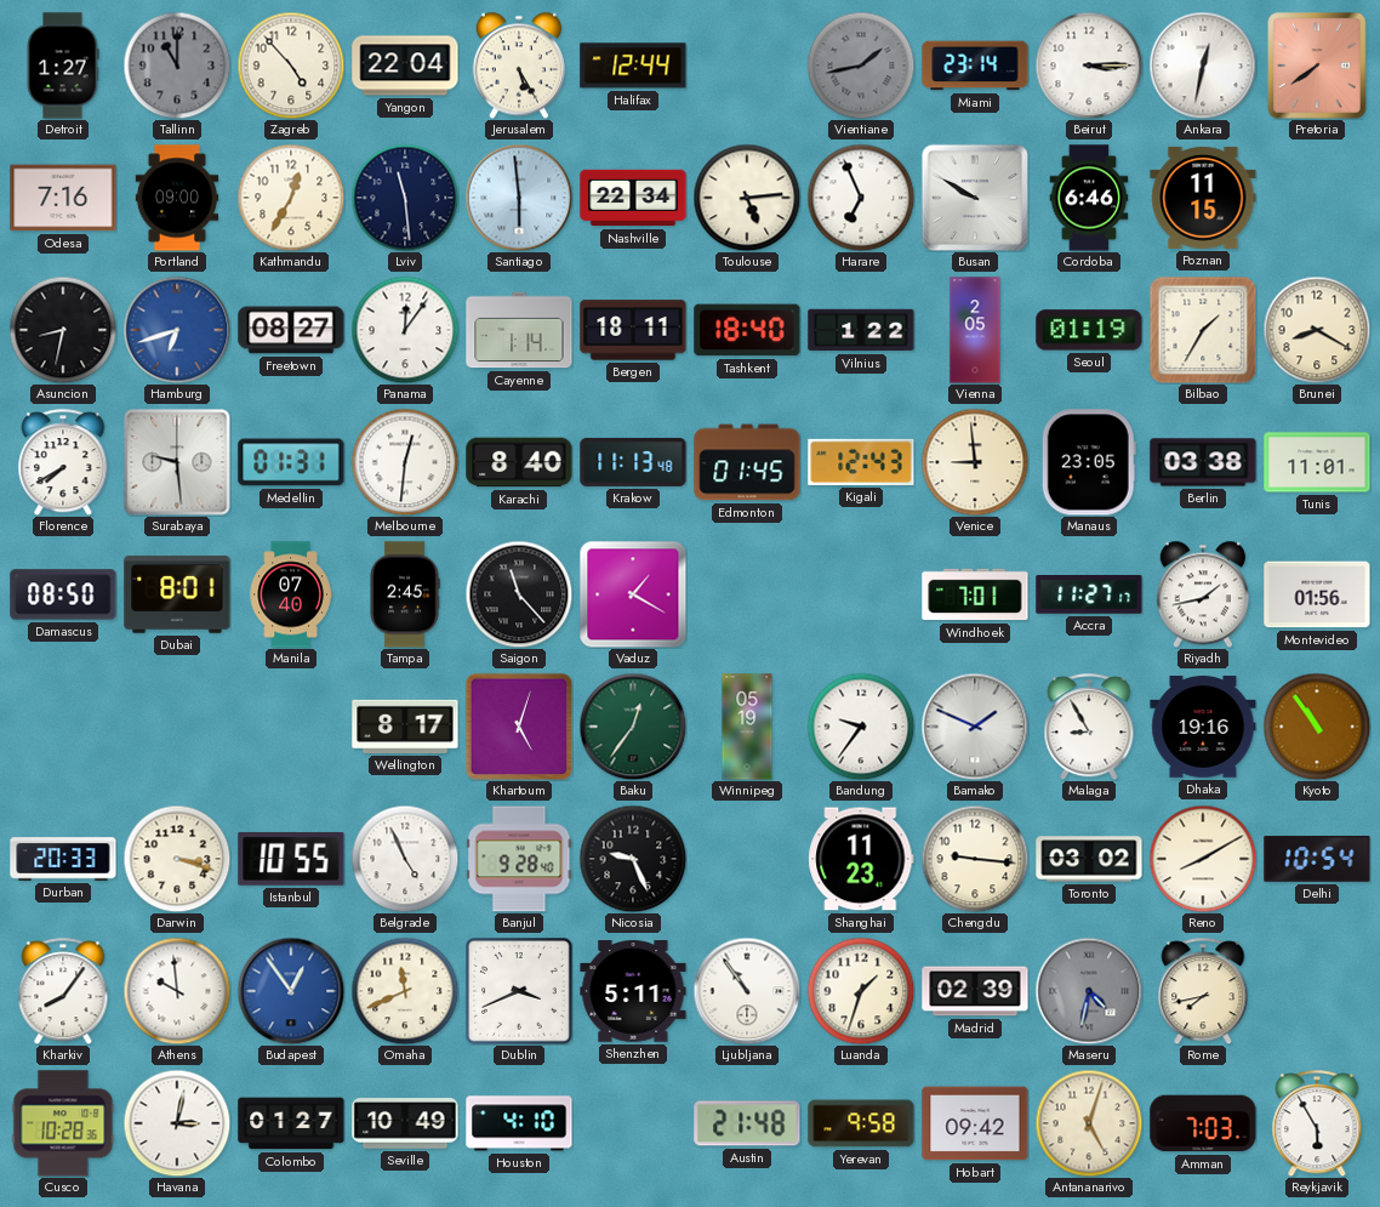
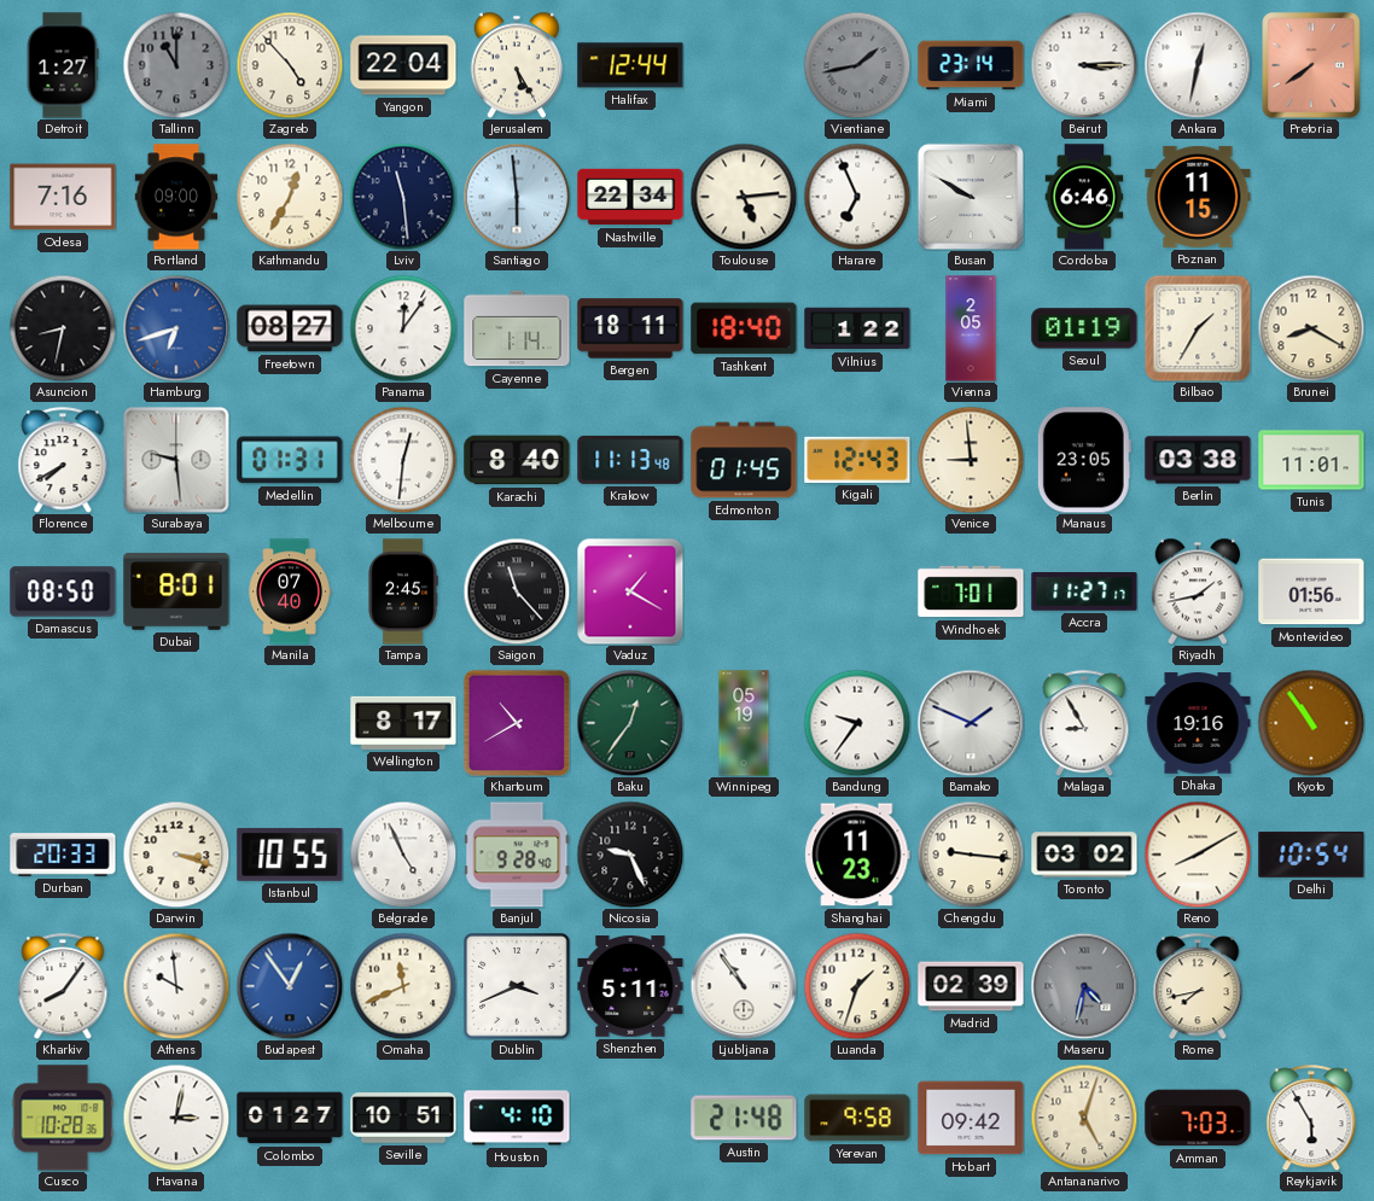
Khartoum: 5:03 -> 10:40 (517, 723)
Seville: 10:49 -> 10:51 (403, 1118)
